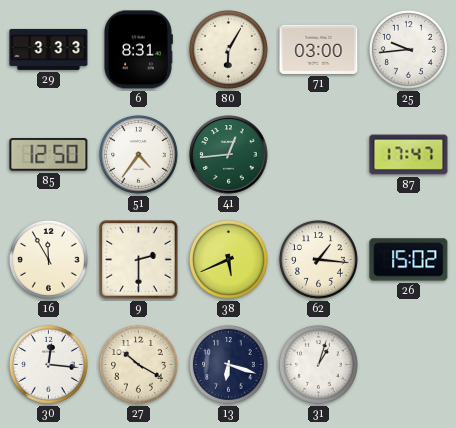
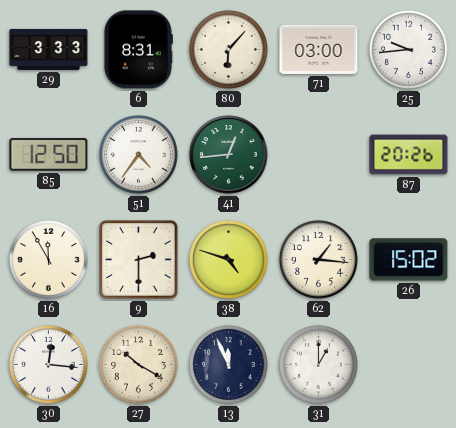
80: 6:05 -> 6:07 (228, 49)
87: 17:47 -> 20:26 (409, 155)
38: 5:41 -> 4:48 (228, 259)
13: 6:18 -> 11:56 (228, 364)
31: 1:03 -> 1:00 (318, 364)
